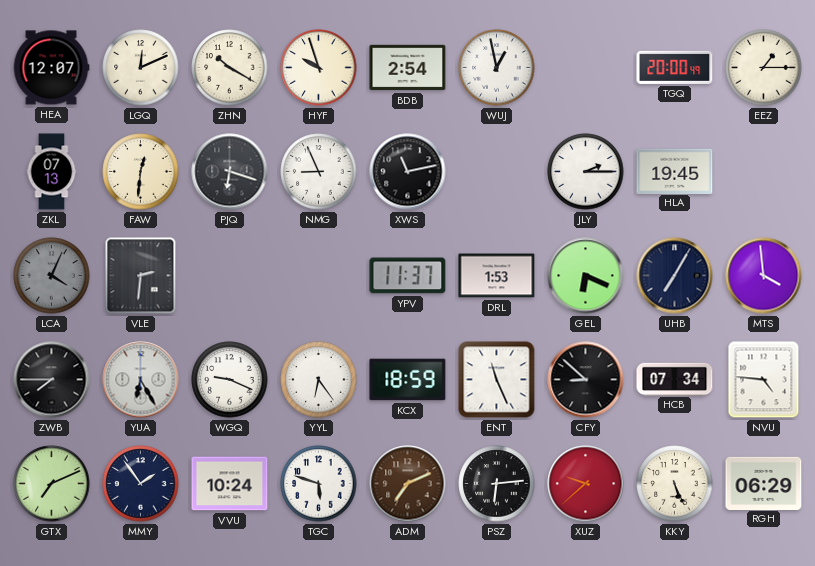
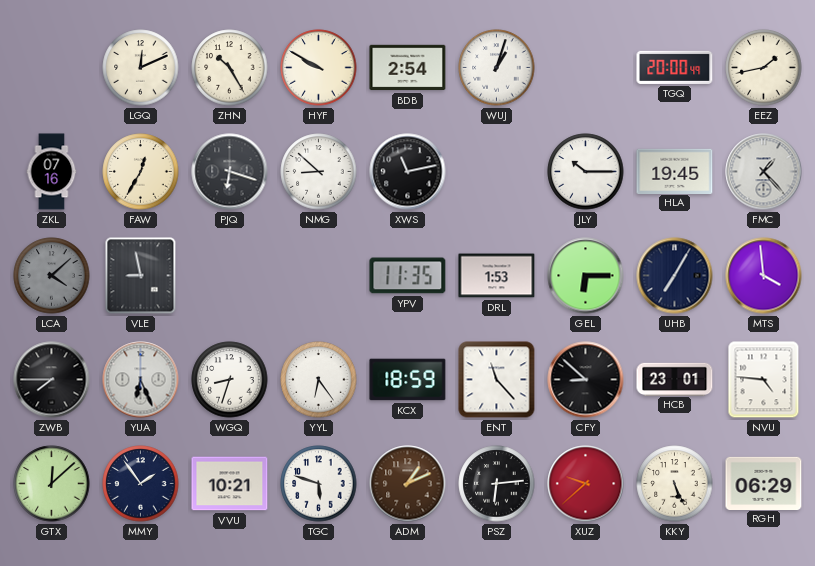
HEA: 12:07 -> none (51, 68)
ZHN: 10:20 -> 10:25 (230, 68)
HYF: 9:57 -> 9:50 (319, 68)
WUJ: 12:58 -> 1:03 (497, 68)
EEZ: 1:15 -> 1:43 (764, 68)
ZKL: 07:13 -> 07:16 (52, 172)
FAW: 12:31 -> 12:35 (141, 172)
NMG: 8:56 -> 8:52 (319, 172)
JLY: 2:15 -> 10:15 (586, 172)
FMC: none -> 1:23 (764, 172)
LCA: 4:04 -> 4:08 (52, 276)
VLE: 2:31 -> 8:58 (141, 276)
YPV: 11:37 -> 11:35 (408, 276)
GEL: 6:19 -> 6:15 (586, 276)
YUA: 6:25 -> 6:26 (141, 380)
WGQ: 9:19 -> 8:33 (230, 380)
ENT: 11:26 -> 11:23 (497, 380)
HCB: 07:34 -> 23:01 (675, 379)
GTX: 7:11 -> 12:08 (52, 484)
VVU: 10:24 -> 10:21 (230, 484)
ADM: 7:11 -> 1:11 (408, 484)
